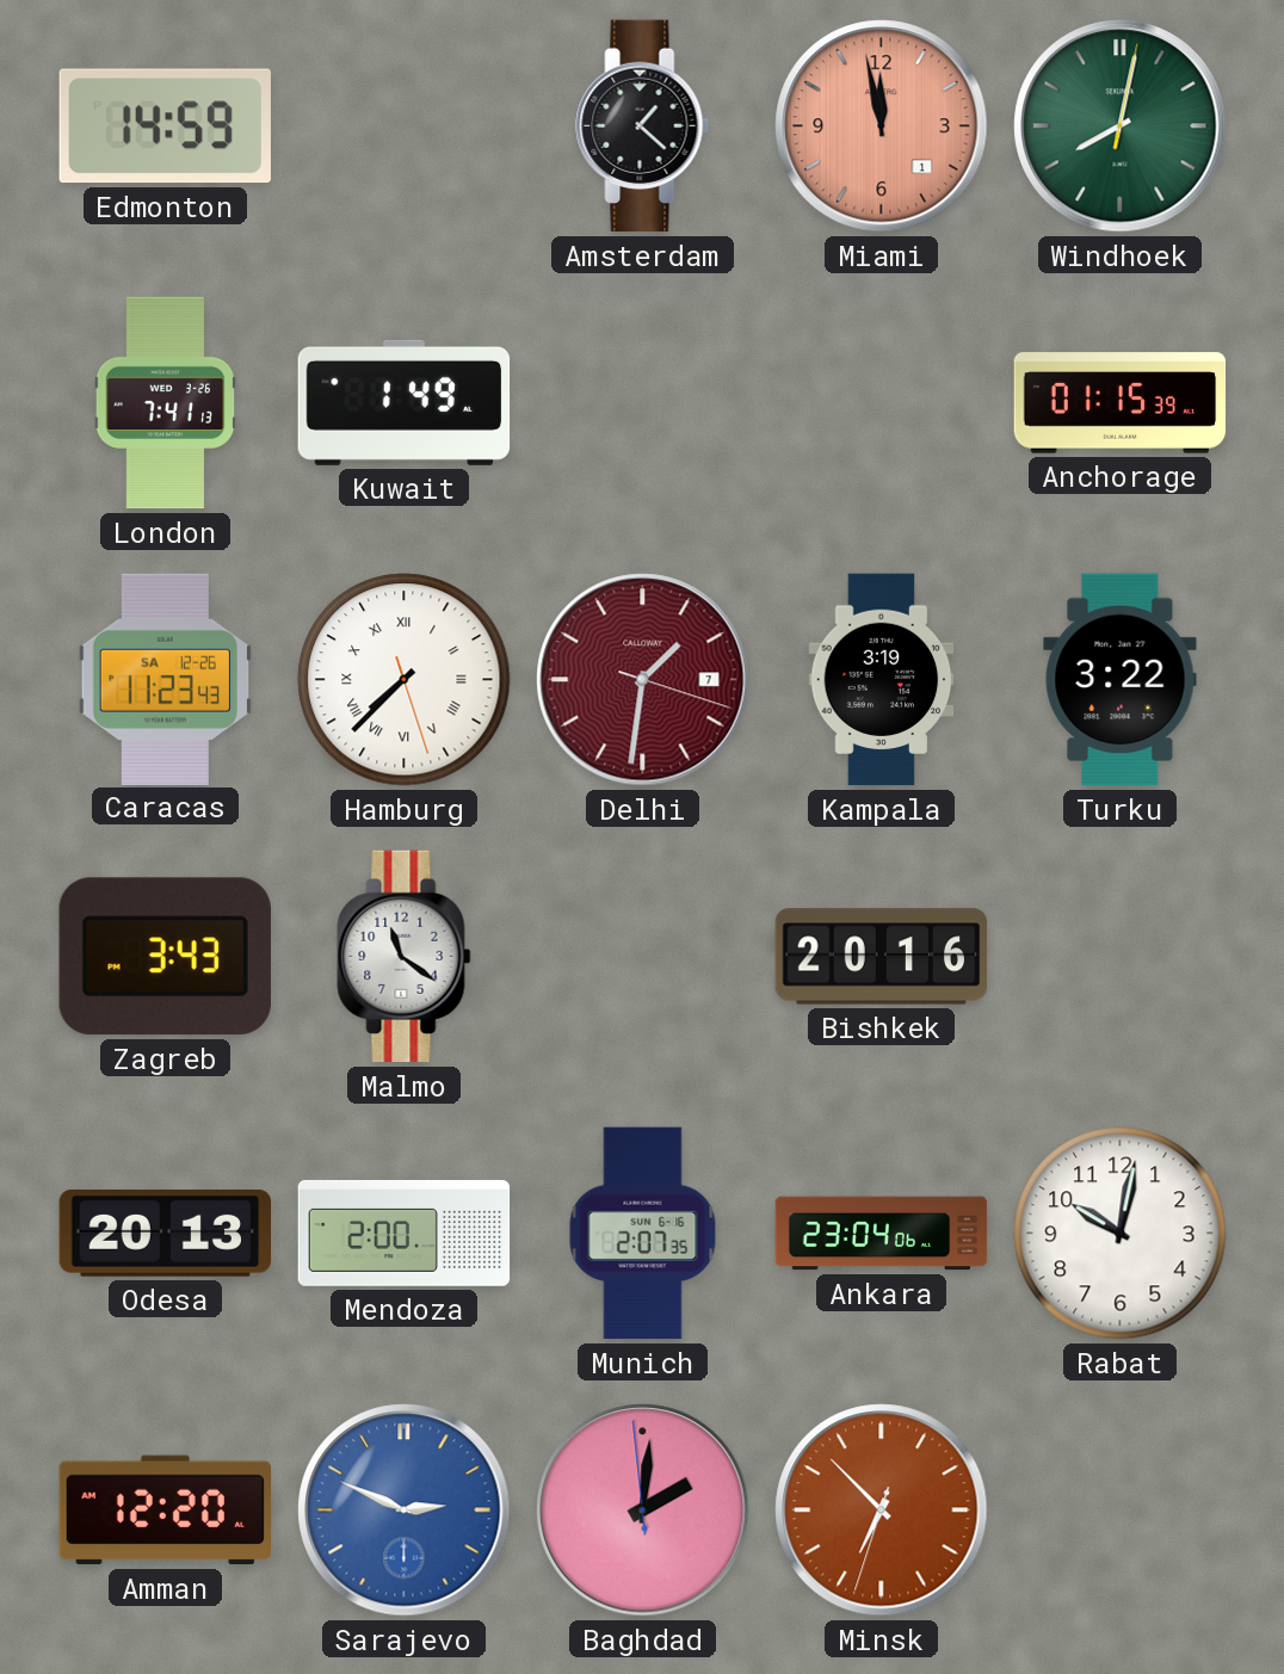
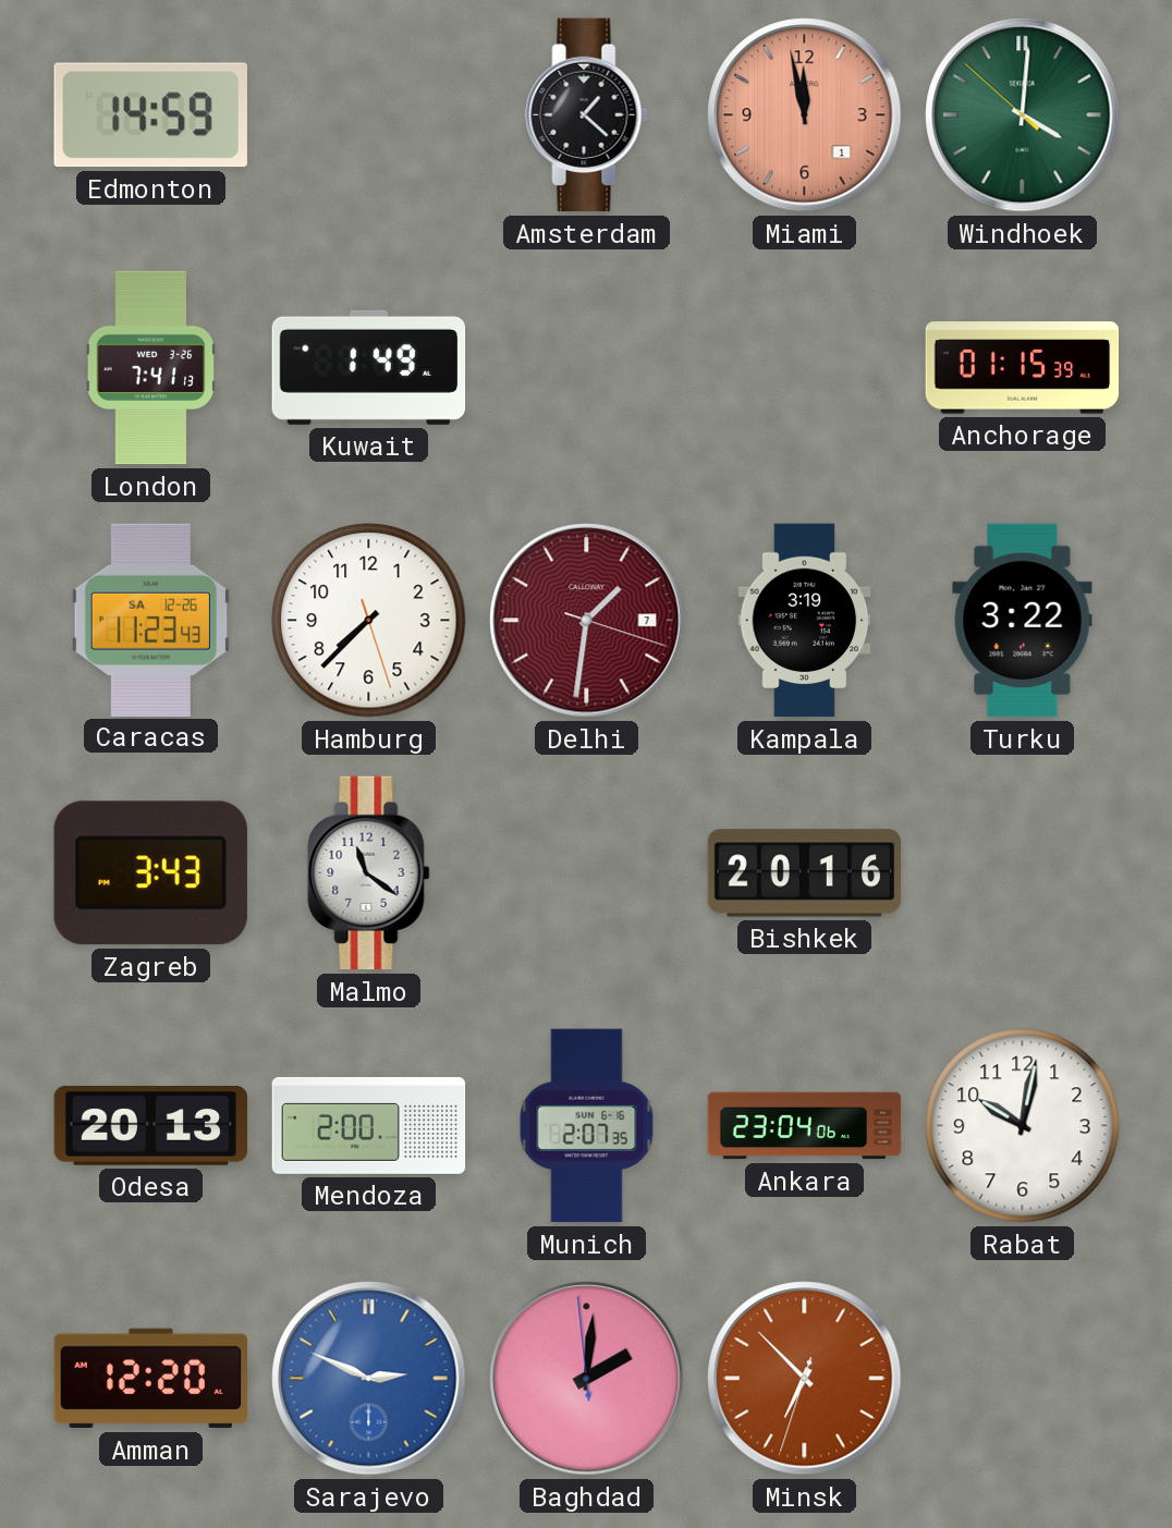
Windhoek: 8:02 -> 4:00 (1023, 115)
Hamburg numerals: Roman -> Arabic (369, 621)
